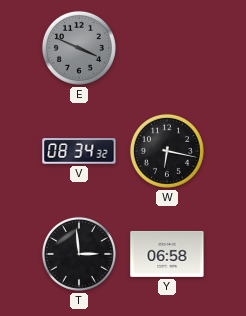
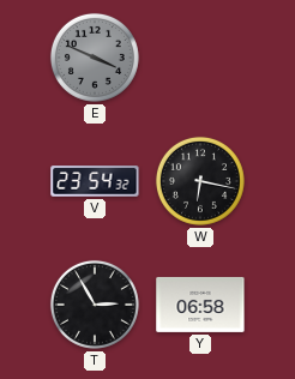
V: 08:34 -> 23:54 (95, 181)
T: 2:59 -> 2:55 (95, 305)
